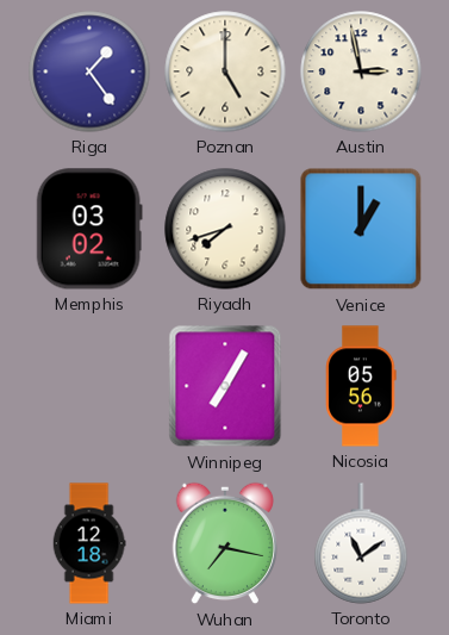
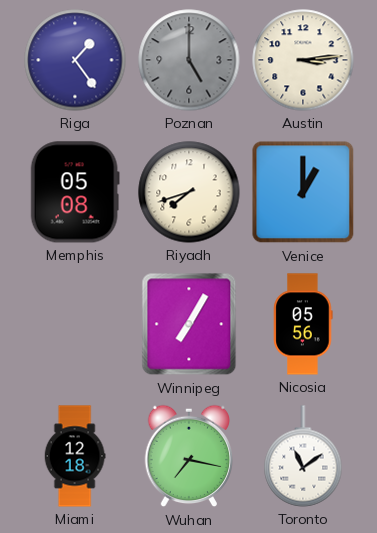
Poznan dial: cream -> grey (189, 60)
Austin: 2:58 -> 3:14 (303, 60)
Memphis: 03:02 -> 05:08 (75, 192)
